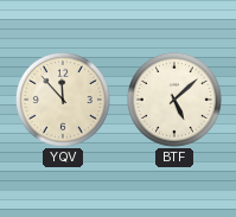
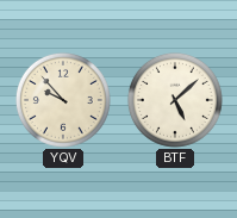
YQV: 11:53 -> 9:53 (63, 100)
